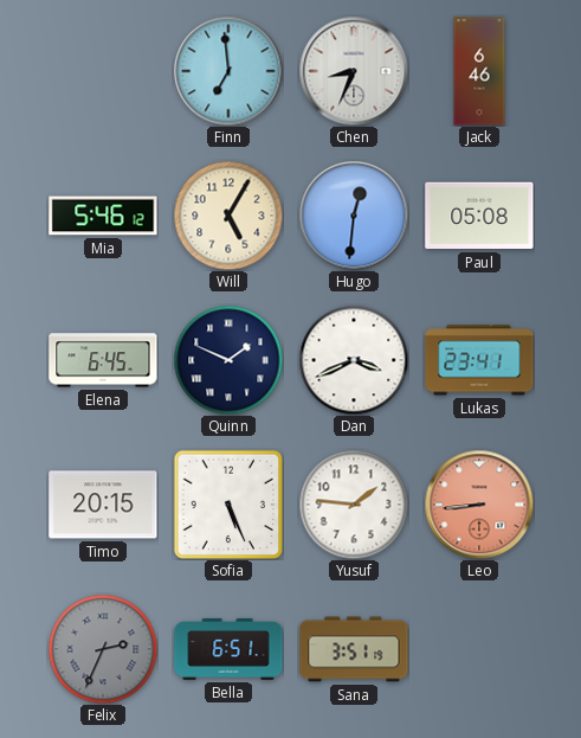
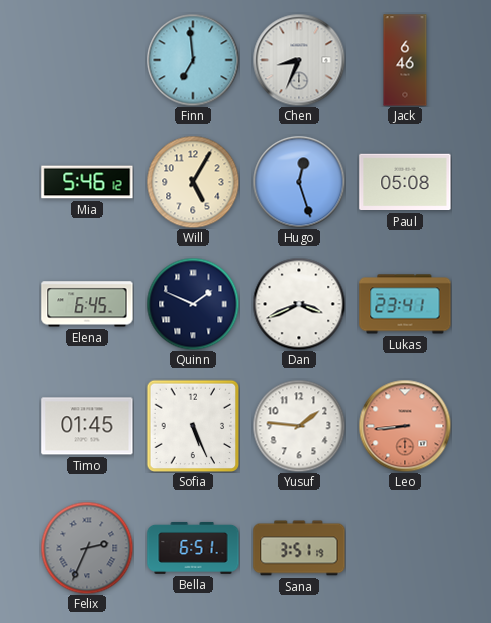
Hugo: 12:31 -> 12:27 (299, 182)
Timo: 20:15 -> 01:45 (87, 426)
